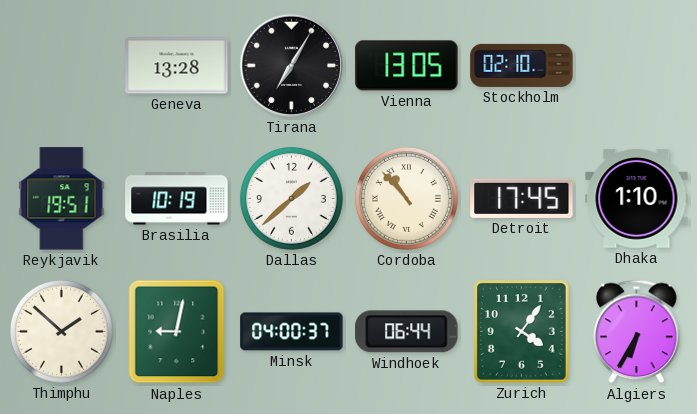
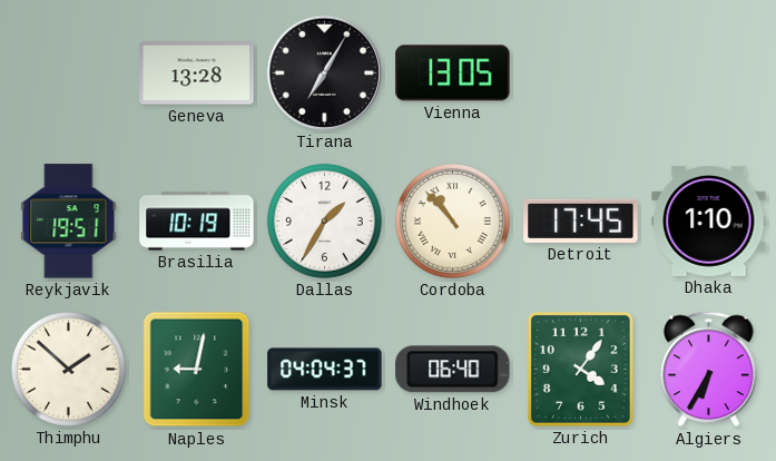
Stockholm: 02:10 -> none (522, 65)
Dallas: 1:38 -> 1:35 (324, 220)
Minsk: 04:00 -> 04:04 (325, 370)
Windhoek: 06:44 -> 06:40 (453, 370)
